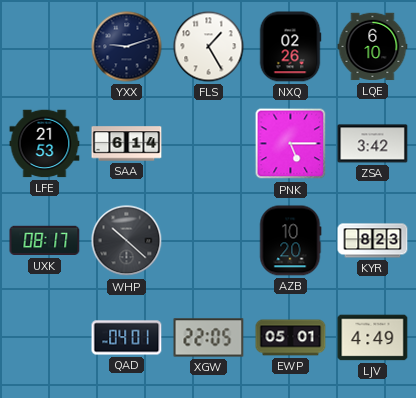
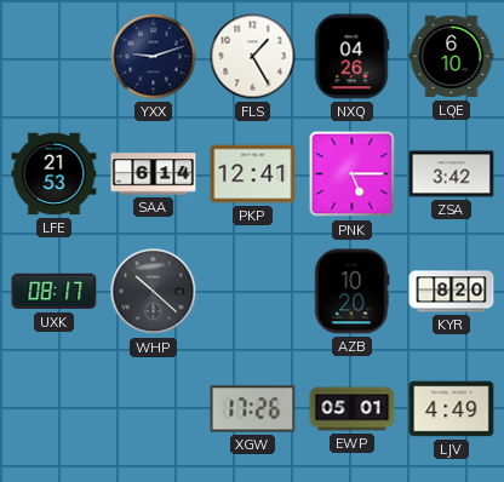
NXQ: 02:26 -> 04:26 (351, 57)
PKP: none -> 12:41 (253, 174)
KYR: 8:23 -> 8:20 (452, 292)
QAD: 04:01 -> none (127, 338)
XGW: 22:05 -> 17:26 (253, 409)
